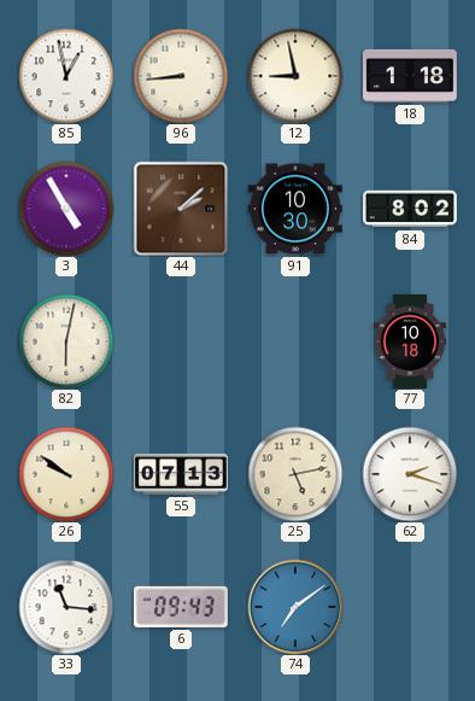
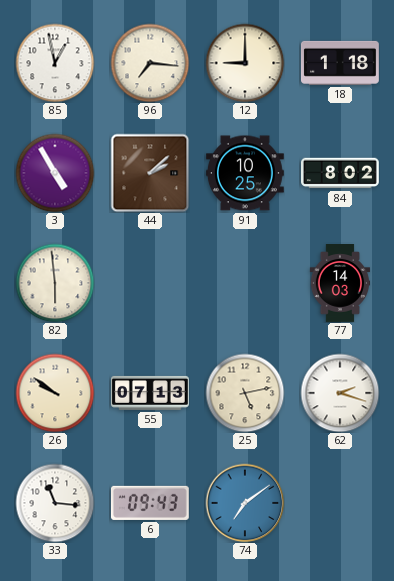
96: 8:44 -> 7:16 (150, 63)
12: 8:58 -> 9:00 (245, 63)
91: 10:30 -> 10:25 (245, 173)
82: 6:02 -> 5:59 (55, 283)
77: 10:18 -> 14:03 (340, 284)
